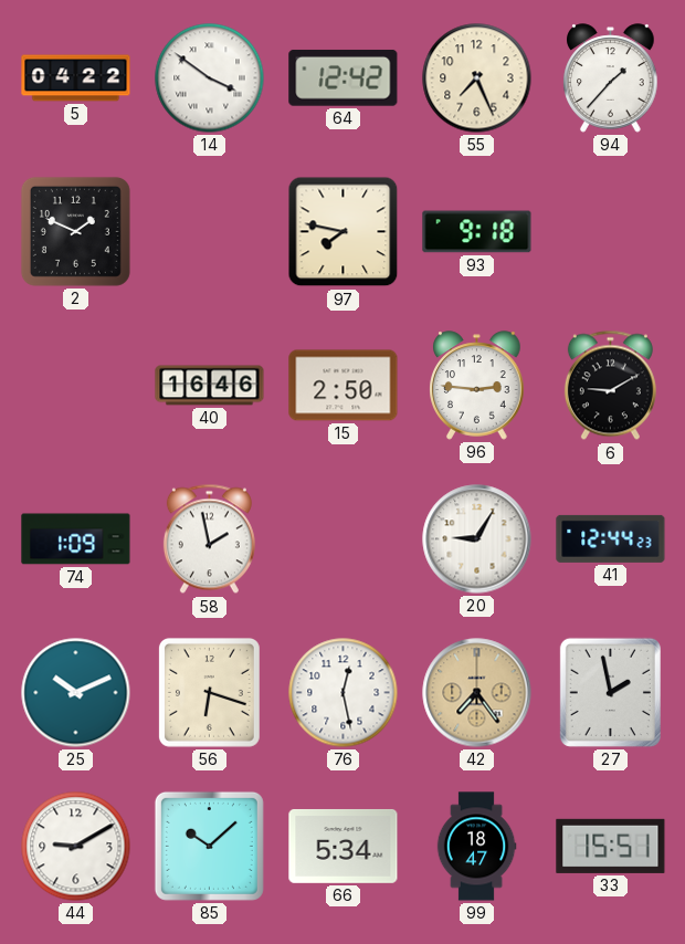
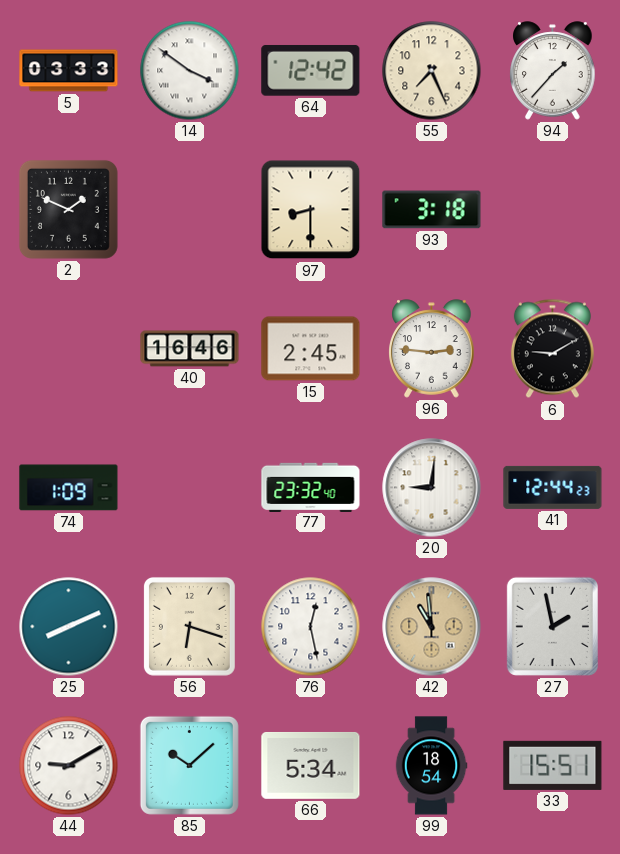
5: 04:22 -> 03:33 (69, 71)
97: 7:47 -> 8:30 (311, 210)
93: 9:18 -> 3:18 (432, 210)
15: 2:50 -> 2:45 (311, 349)
58: 1:58 -> none (209, 539)
77: none -> 23:32 (311, 487)
20: 9:05 -> 9:01 (432, 488)
25: 10:11 -> 8:11 (69, 627)
42: 7:24 -> 10:59 (432, 627)
99: 18:47 -> 18:54 (431, 766)
